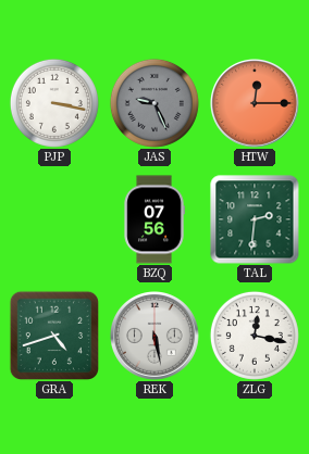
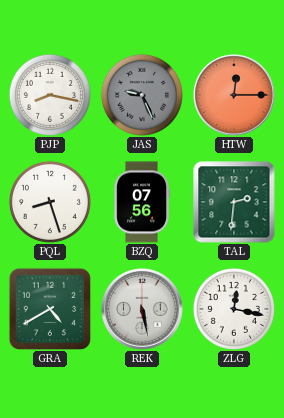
PJP: 3:17 -> 8:17 (50, 95)
PQL: none -> 8:27 (50, 202)
GRA: 4:42 -> 4:40 (49, 308)
